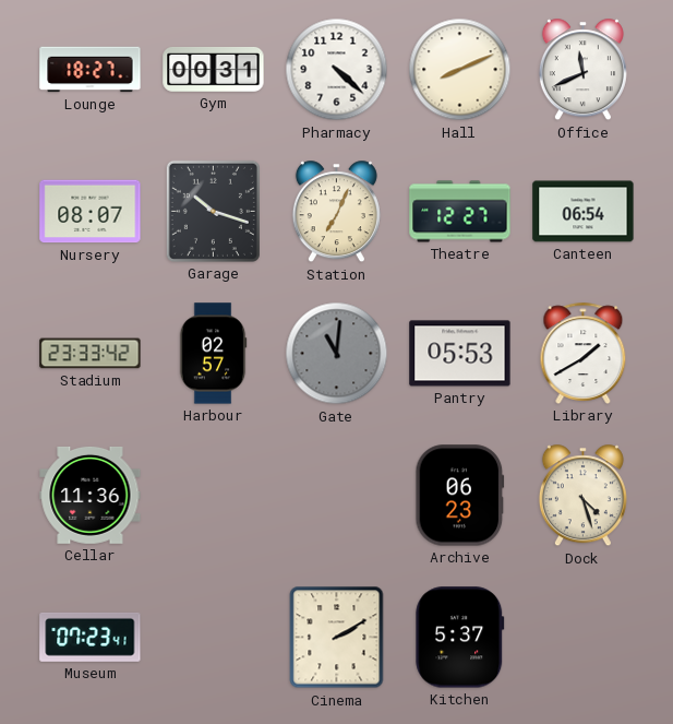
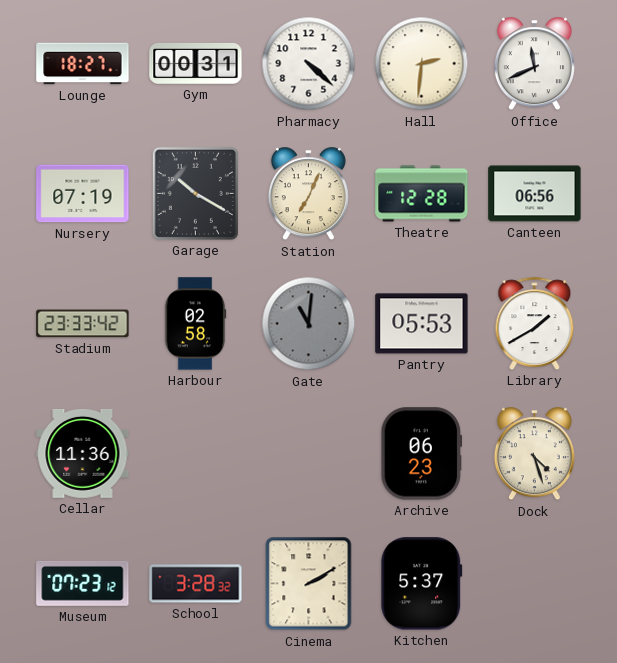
Hall: 8:11 -> 2:31 (422, 64)
Nursery: 08:07 -> 07:19 (83, 194)
Garage: 10:18 -> 10:20 (195, 193)
Theatre: 12:27 -> 12:28 (422, 194)
Canteen: 06:54 -> 06:56 (535, 194)
Harbour: 02:57 -> 02:58 (195, 324)
Museum: 07:23:41 -> 07:23:12 (83, 583)
School: none -> 3:28 (196, 584)
